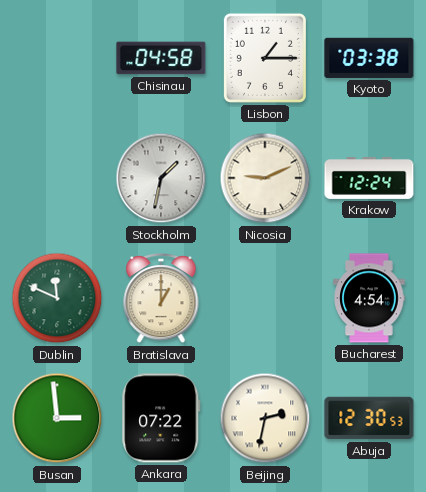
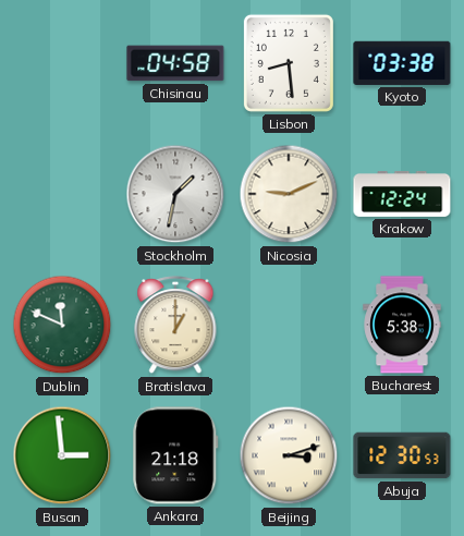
Lisbon: 1:15 -> 8:29 (289, 63)
Bucharest: 4:54 -> 5:38 (402, 325)
Ankara: 07:22 -> 21:18 (175, 455)
Beijing: 2:32 -> 3:12 (289, 455)
